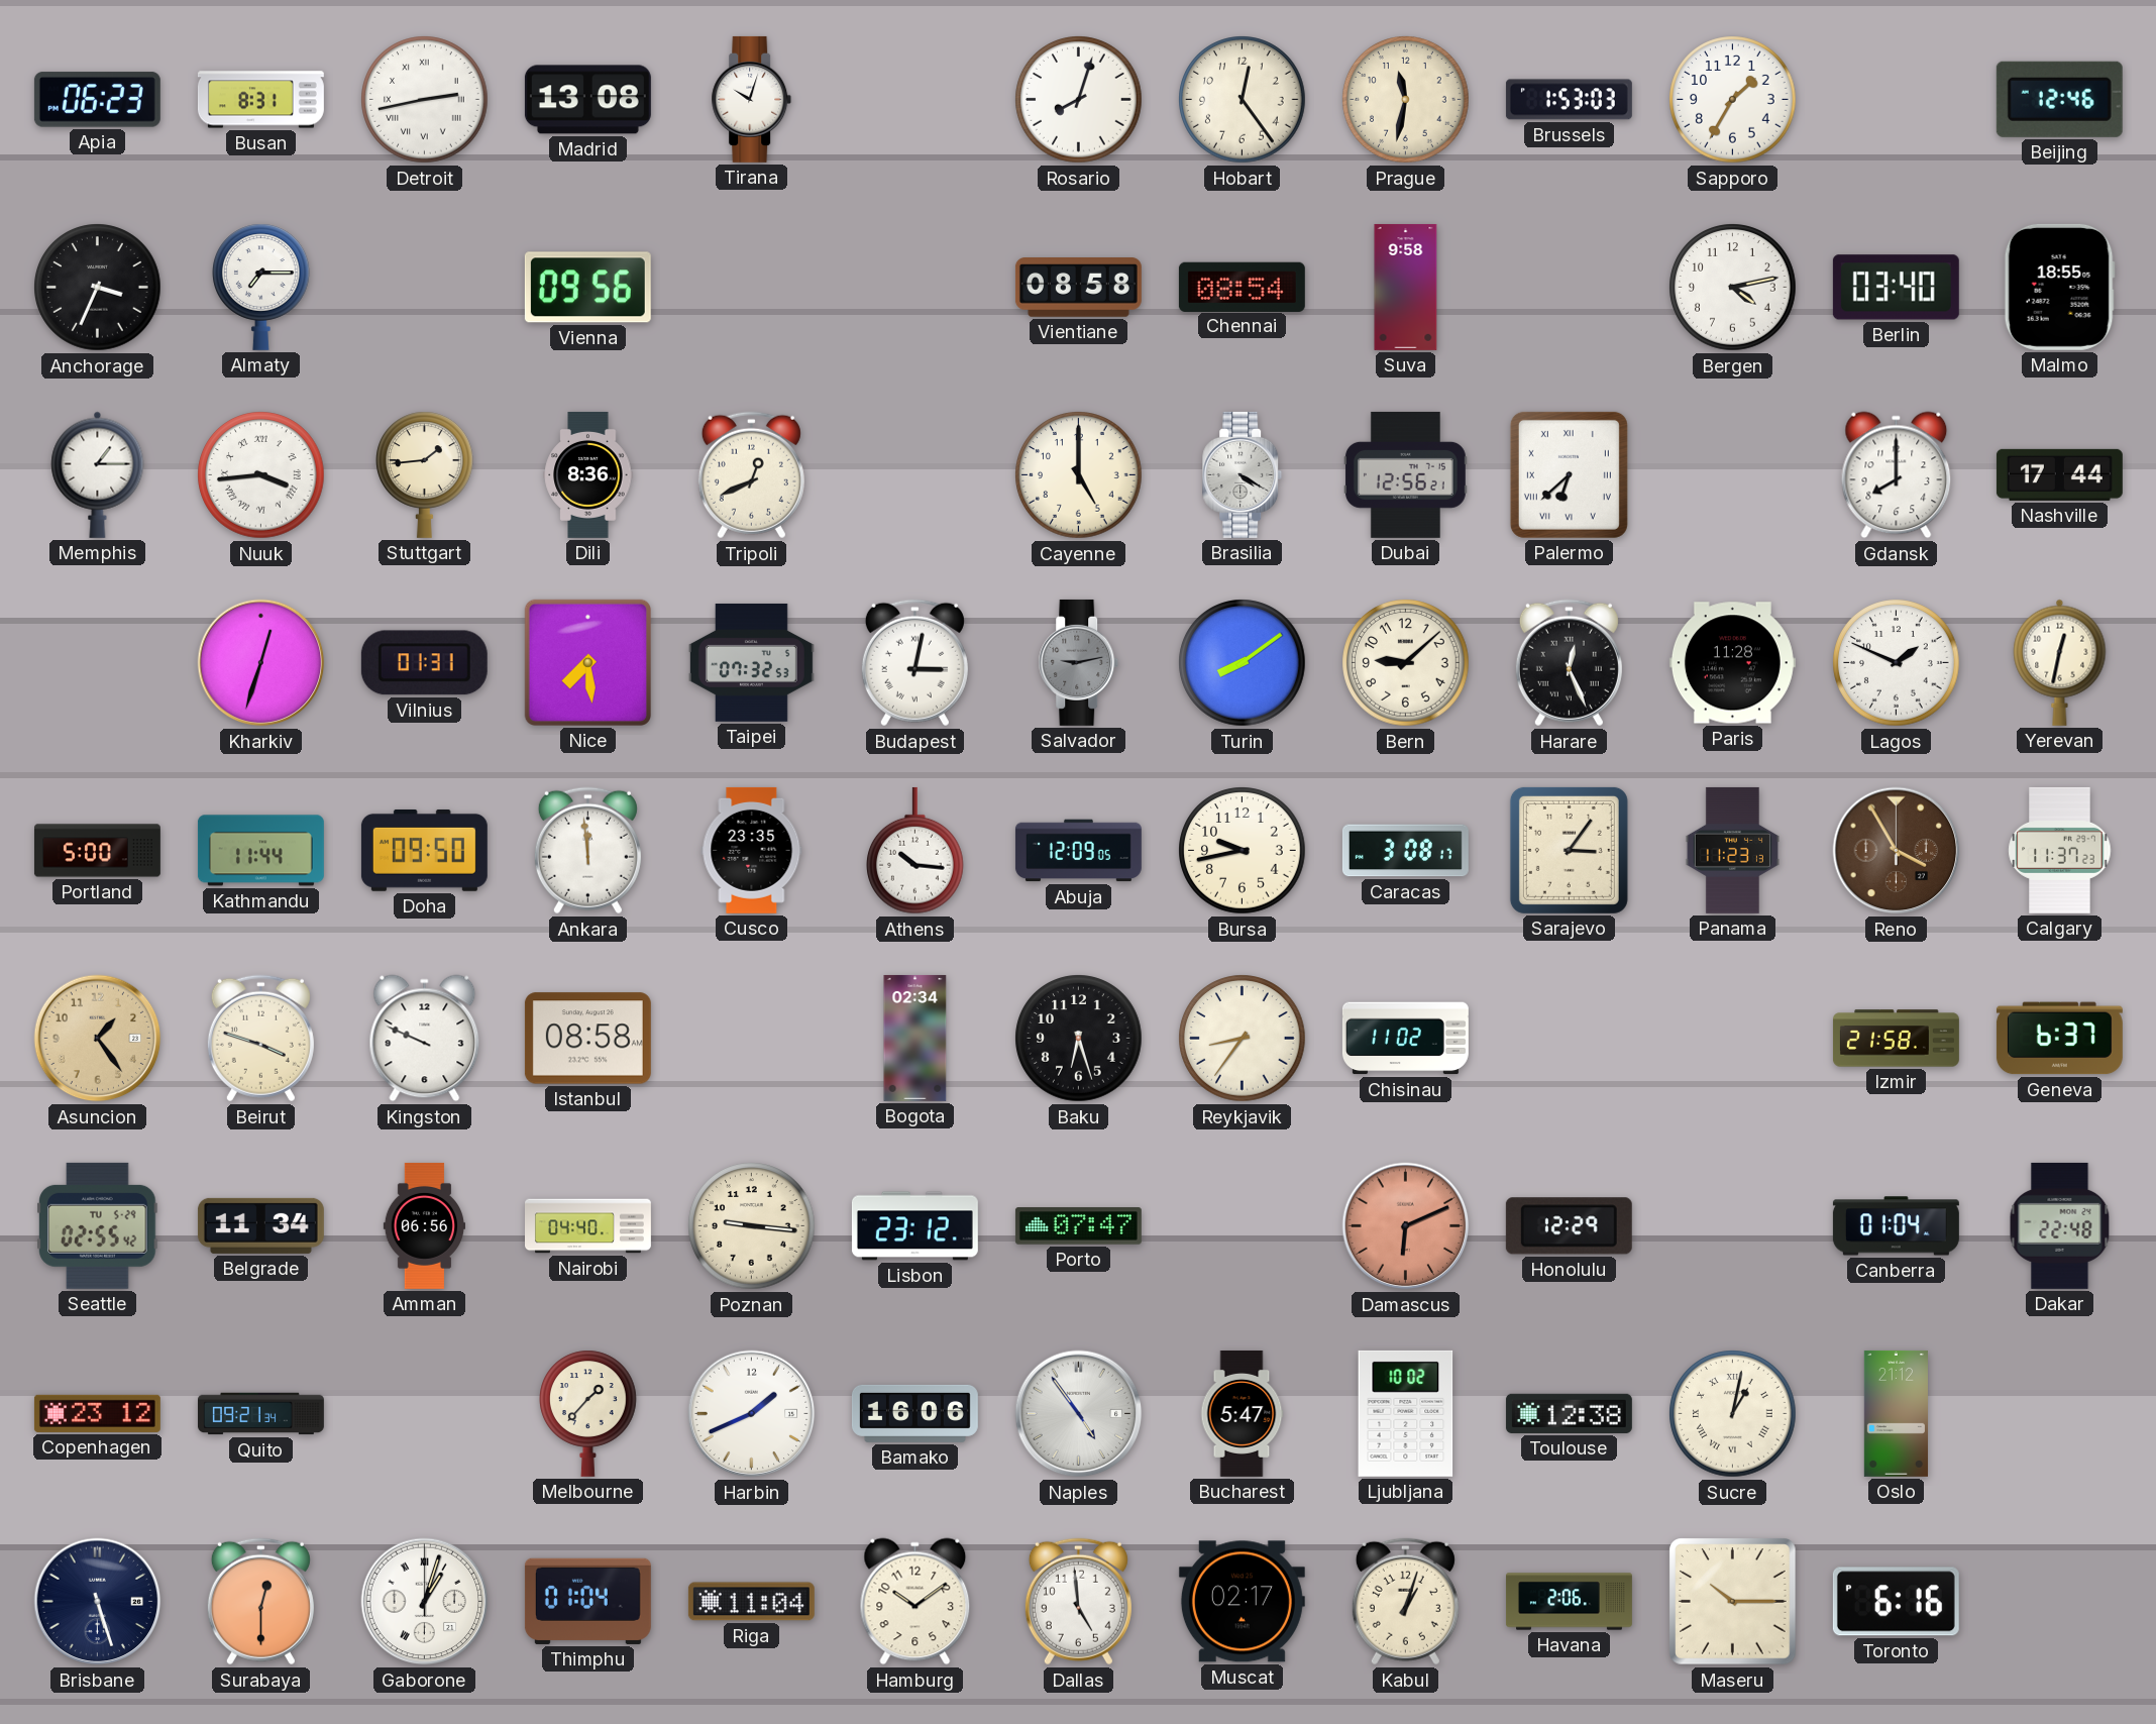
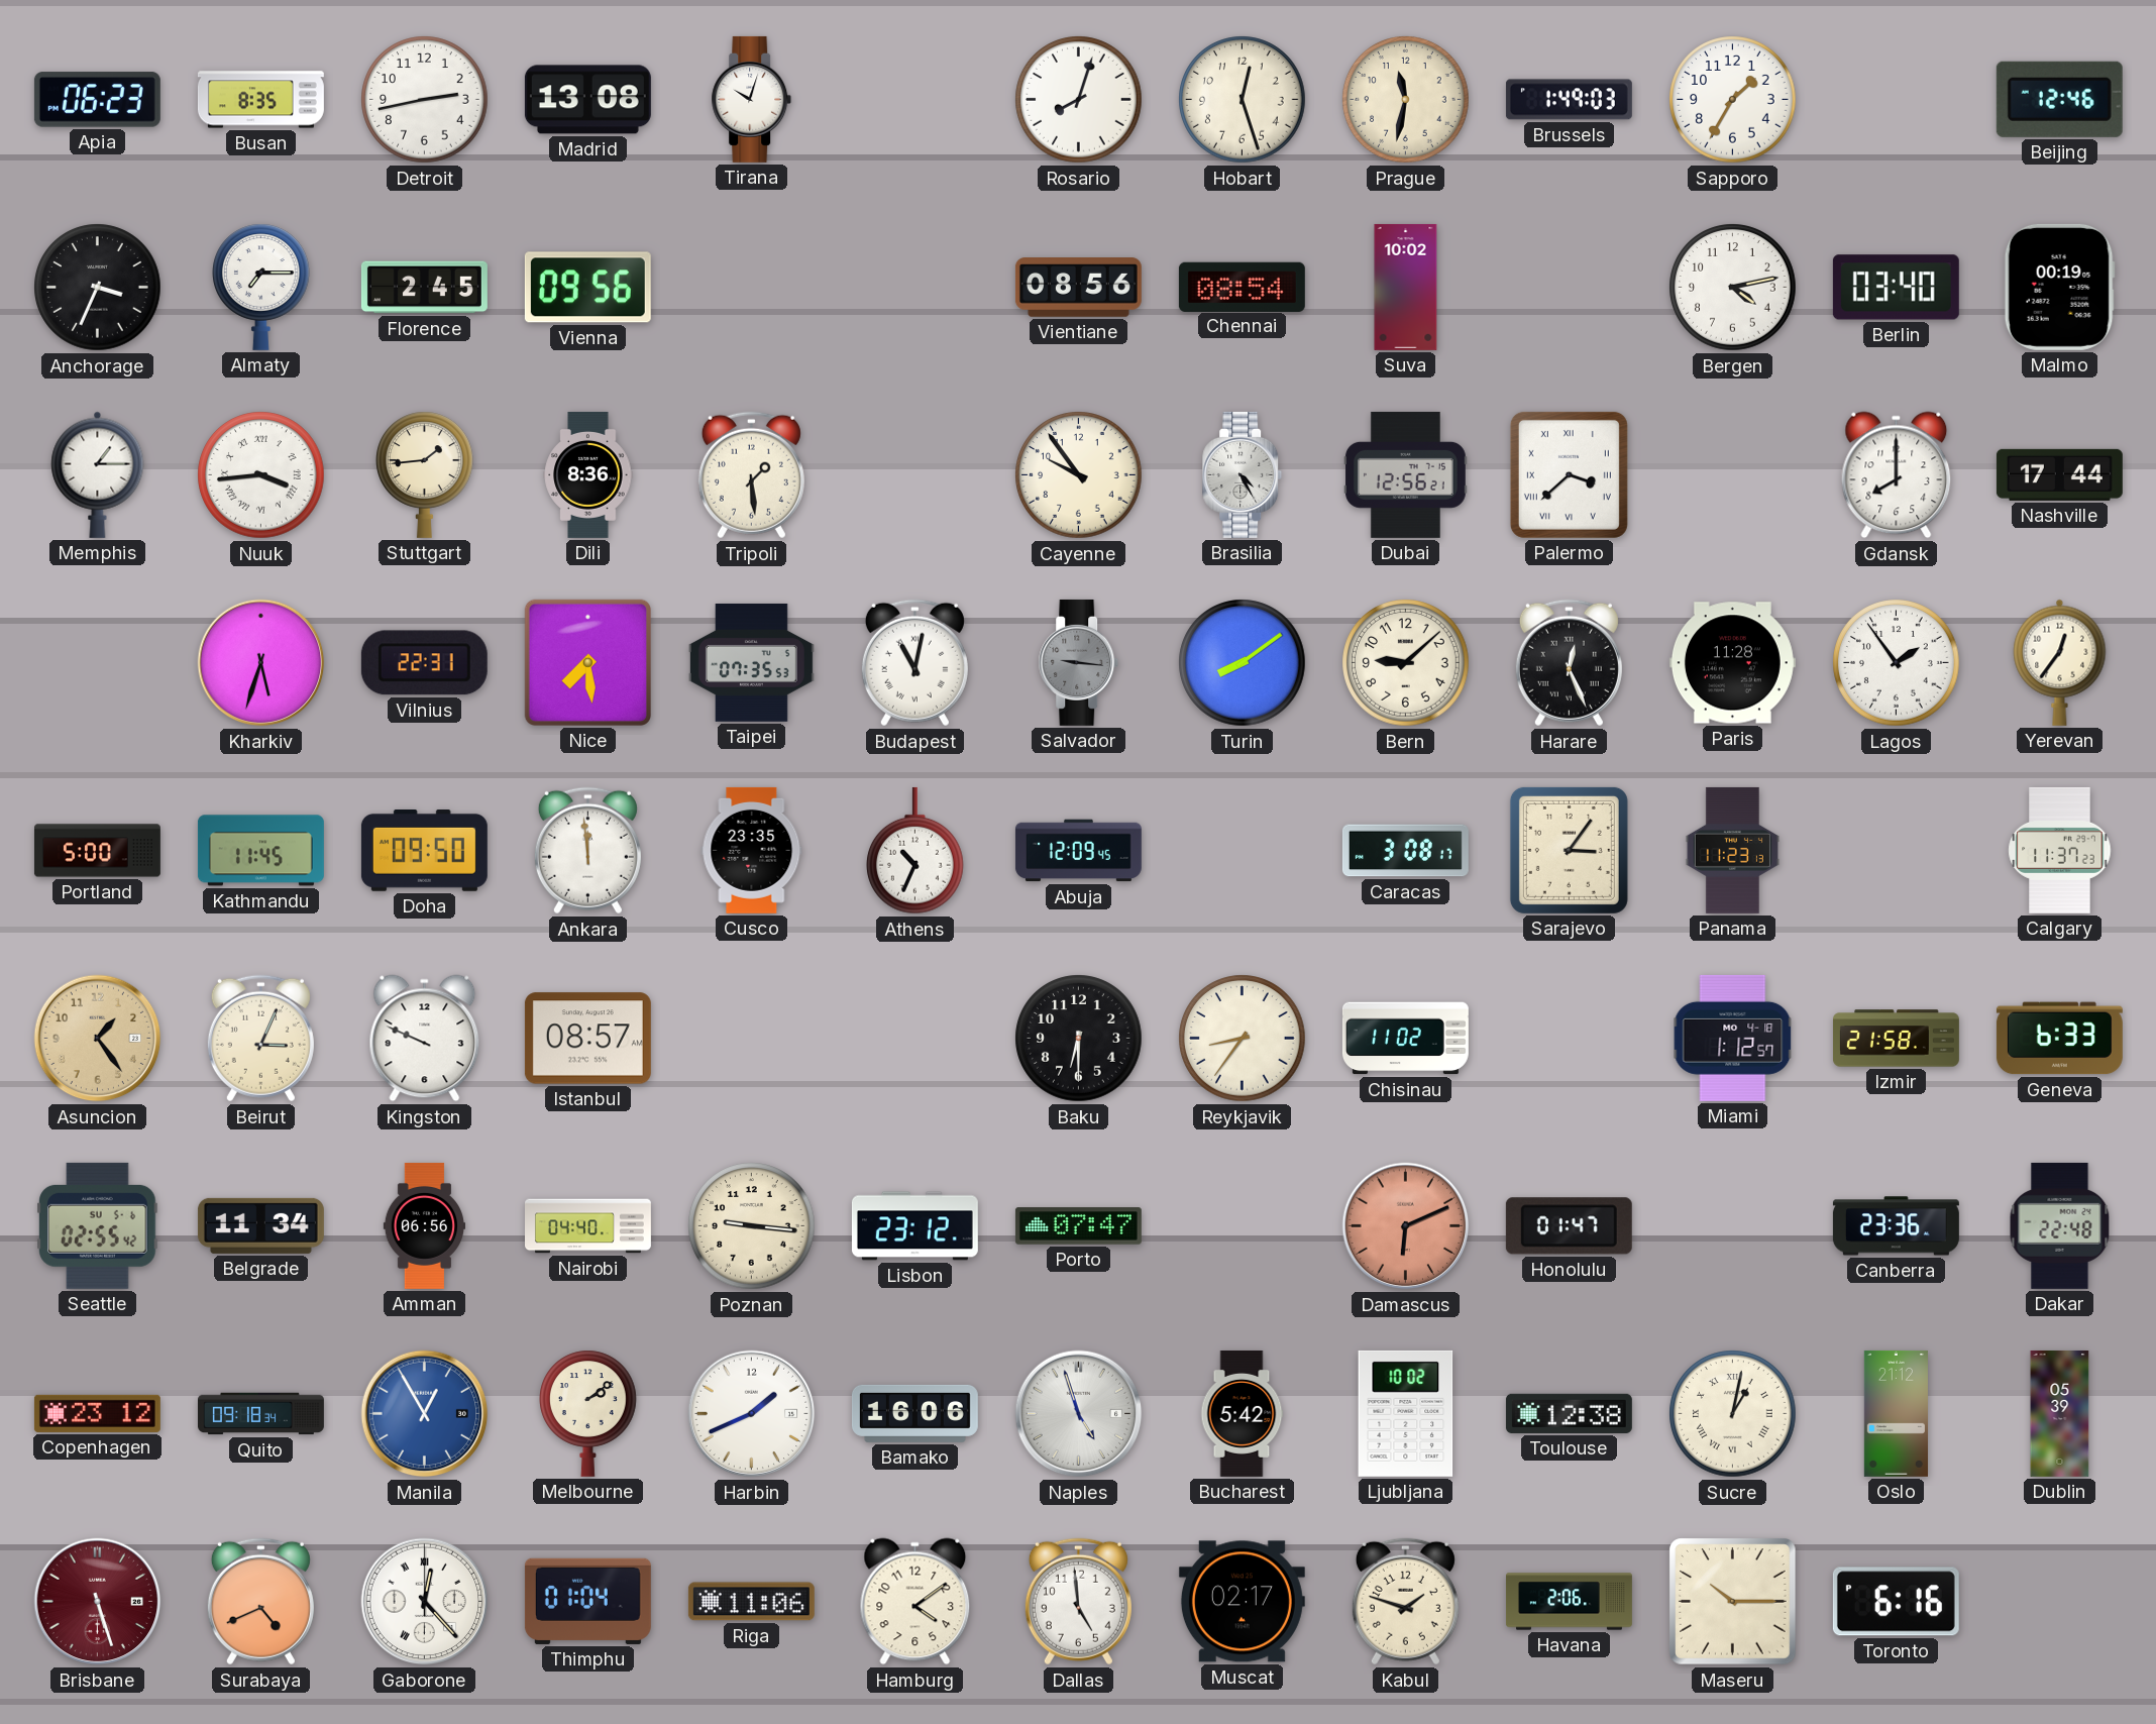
Busan: 8:31 -> 8:35 (260, 100)
Detroit numerals: Roman -> Arabic (425, 100)
Hobart: 12:24 -> 12:27 (1243, 100)
Brussels: 1:53 -> 1:49 (1569, 100)
Florence: none -> 2:45 (424, 288)
Vientiane: 08:58 -> 08:56 (1078, 288)
Suva: 9:58 -> 10:02 (1406, 287)
Malmo: 18:55 -> 00:19 (2059, 287)
Tripoli: 12:41 -> 1:29 (751, 475)
Cayenne: 5:00 -> 9:54 (1079, 475)
Brasilia: 4:20 -> 4:25 (1243, 474)
Palermo: 6:38 -> 3:38 (1569, 474)
Kharkiv: 12:33 -> 5:33 (261, 663)
Vilnius: 01:31 -> 22:31 (424, 663)
Taipei: 07:32 -> 07:35 (751, 662)
Budapest: 3:02 -> 11:02 (914, 663)
Salvador: 9:13 -> 9:16 (1079, 662)
Lagos: 1:49 -> 1:54 (1897, 663)
Yerevan: 12:32 -> 12:36 (2060, 662)
Kathmandu: 11:44 -> 11:45 (260, 851)
Athens: 10:16 -> 10:34 (915, 851)
Abuja: 12:09:05 -> 12:09:45 (1078, 851)
Bursa: 9:43 -> none (1243, 851)
Reno: 3:55 -> none (1897, 851)
Beirut: 3:48 -> 3:04 (260, 1039)
Istanbul: 08:58 -> 08:57 (587, 1039)
Bogota: 02:34 -> none (915, 1038)
Baku: 6:27 -> 6:30 (1079, 1039)
Miami: none -> 1:12 (1733, 1038)
Geneva: 6:37 -> 6:33 (2059, 1039)
Seattle date: TU 5-29 -> SU 5-6 (98, 1225)
Honolulu: 12:29 -> 01:47 (1569, 1226)
Canberra: 01:04 -> 23:36 (1896, 1226)
Quito: 09:21 -> 09:18 (260, 1414)
Manila: none -> 12:55 (425, 1414)
Melbourne: 1:37 -> 2:09 (588, 1413)
Naples: 4:54 -> 4:57 (1079, 1414)
Bucharest: 5:47 -> 5:42 (1242, 1413)
Dublin: none -> 05:39 (2060, 1413)
Brisbane dial: navy -> burgundy (98, 1602)
Surabaya: 12:30 -> 4:41 (260, 1602)
Gaborone: 1:03 -> 12:23 (425, 1602)
Riga: 11:04 -> 11:06 (751, 1602)
Hamburg: 10:09 -> 4:09 (915, 1602)
Kabul: 1:03 -> 1:48 (1405, 1602)
